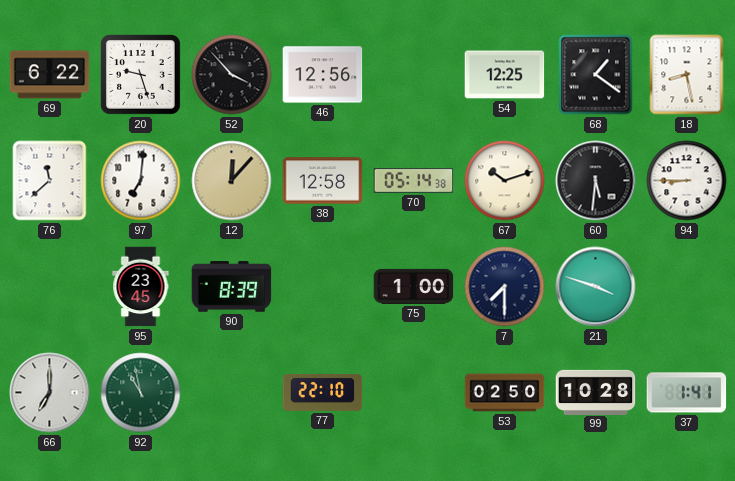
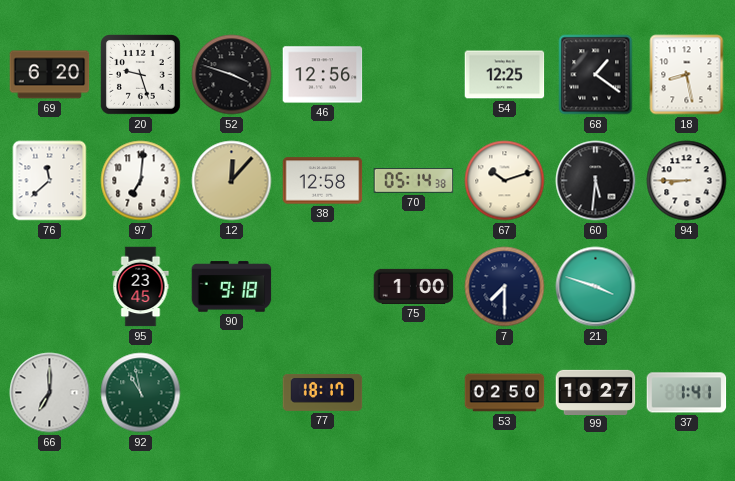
69: 6:22 -> 6:20 (50, 75)
52: 3:53 -> 3:48 (232, 75)
90: 8:39 -> 9:18 (232, 287)
77: 22:10 -> 18:17 (323, 392)
99: 10:28 -> 10:27 (596, 392)
